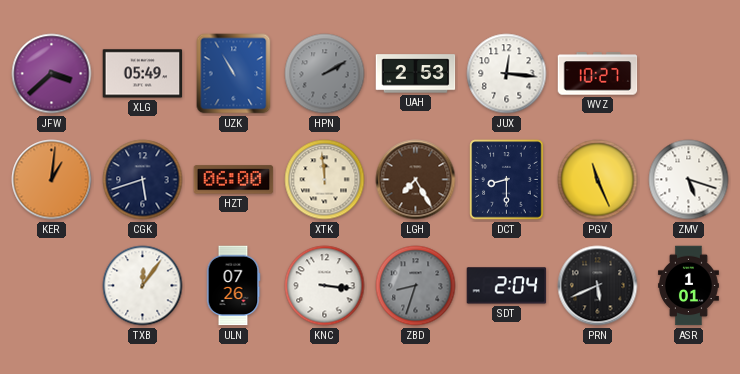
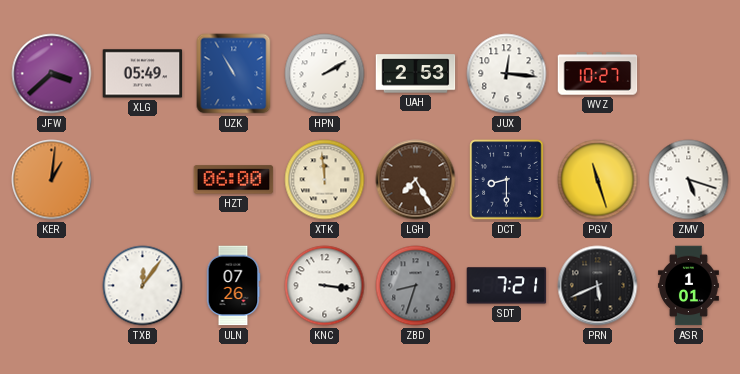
HPN dial: grey -> white (325, 74)
CGK: 5:42 -> none (143, 180)
PGV: 11:26 -> 11:27 (598, 180)
SDT: 2:04 -> 7:21 (507, 286)
